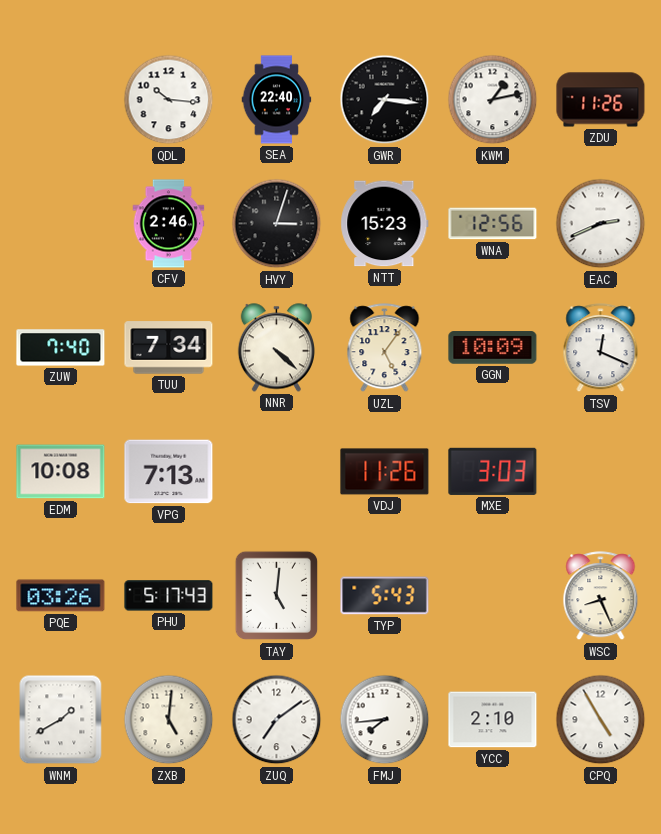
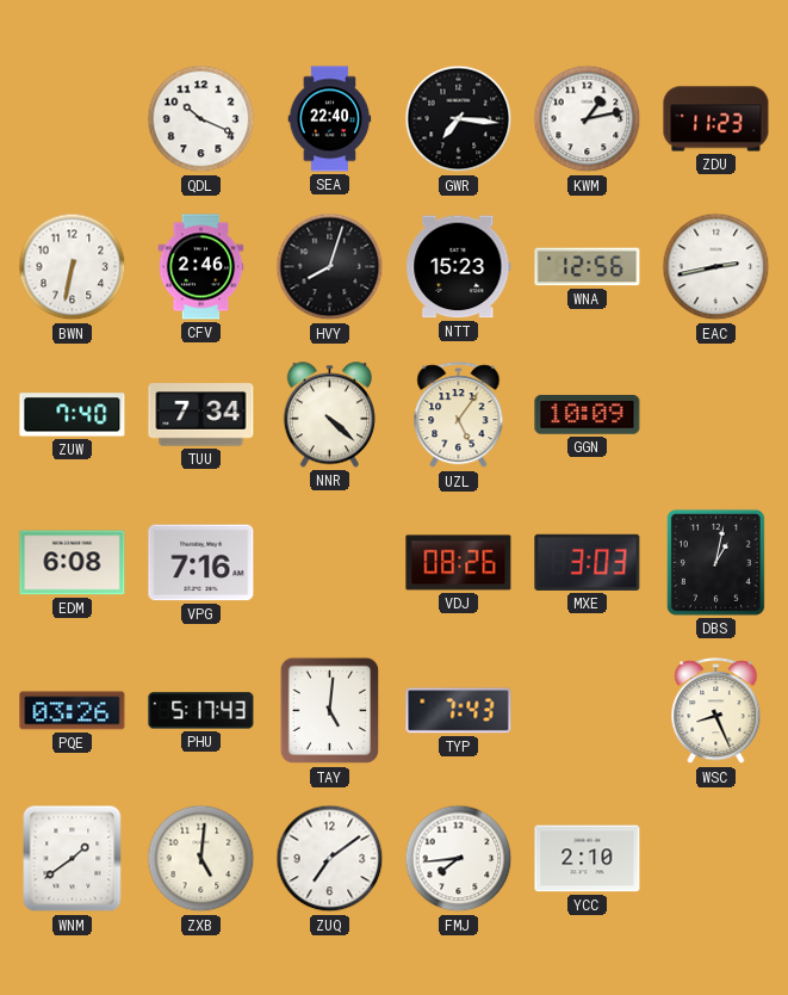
QDL: 10:16 -> 10:19 (201, 119)
ZDU: 11:26 -> 11:23 (716, 119)
BWN: none -> 6:32 (73, 267)
HVY: 3:03 -> 8:03 (330, 267)
EAC: 2:41 -> 2:43 (716, 267)
TSV: 12:19 -> none (601, 348)
EDM: 10:08 -> 6:08 (73, 563)
VPG: 7:13 -> 7:16 (201, 563)
VDJ: 11:26 -> 08:26 (459, 563)
DBS: none -> 1:02 (715, 562)
TYP: 5:43 -> 7:43 (459, 711)
WNM: 1:40 -> 1:39 (73, 859)
CPQ: 4:55 -> none (601, 720)
